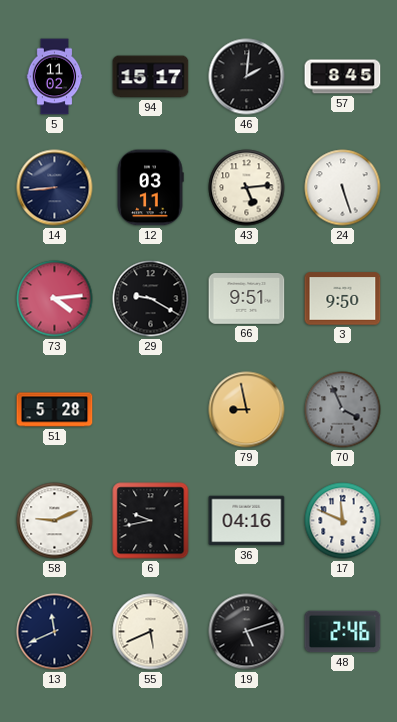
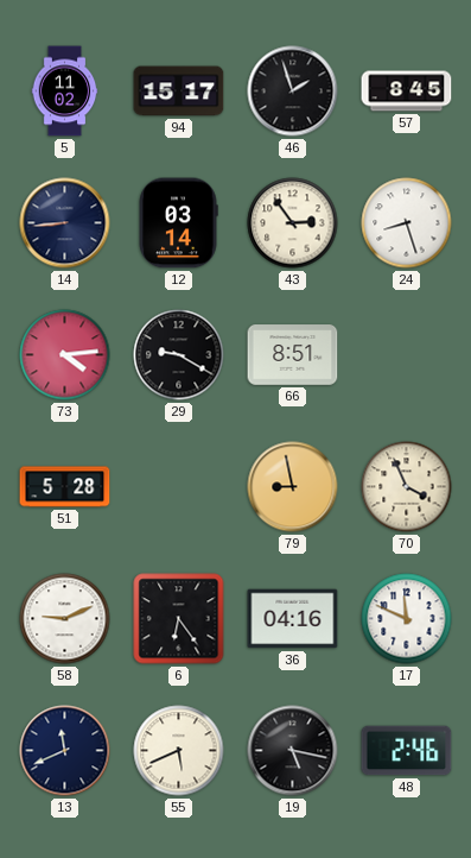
46: 2:01 -> 1:57 (293, 92)
12: 03:11 -> 03:14 (178, 223)
43: 5:14 -> 2:54 (293, 223)
24: 5:27 -> 8:27 (407, 223)
66: 9:51 -> 8:51 (293, 355)
3: 9:50 -> none (343, 299)
70 dial: grey -> cream (407, 487)
6: 9:43 -> 6:24 (179, 619)
19: 5:12 -> 5:17 (293, 751)
